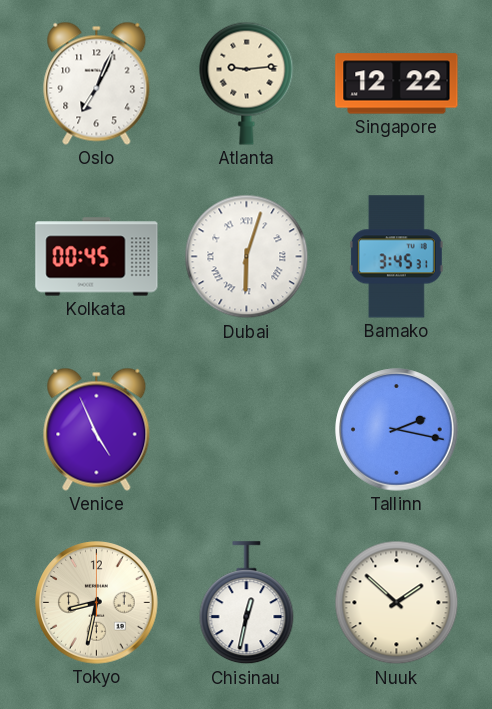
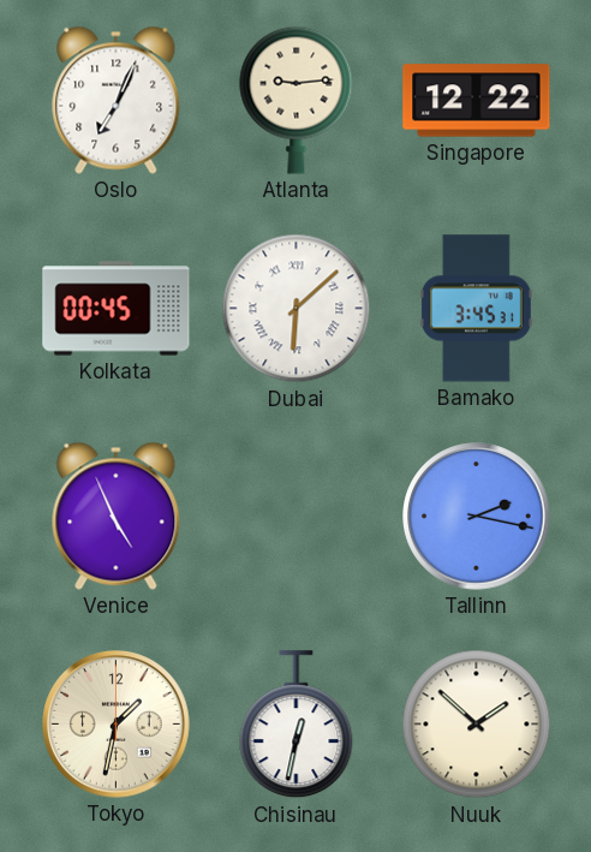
Dubai: 6:03 -> 6:08 (297, 309)
Tokyo: 8:32 -> 1:32 (117, 725)
